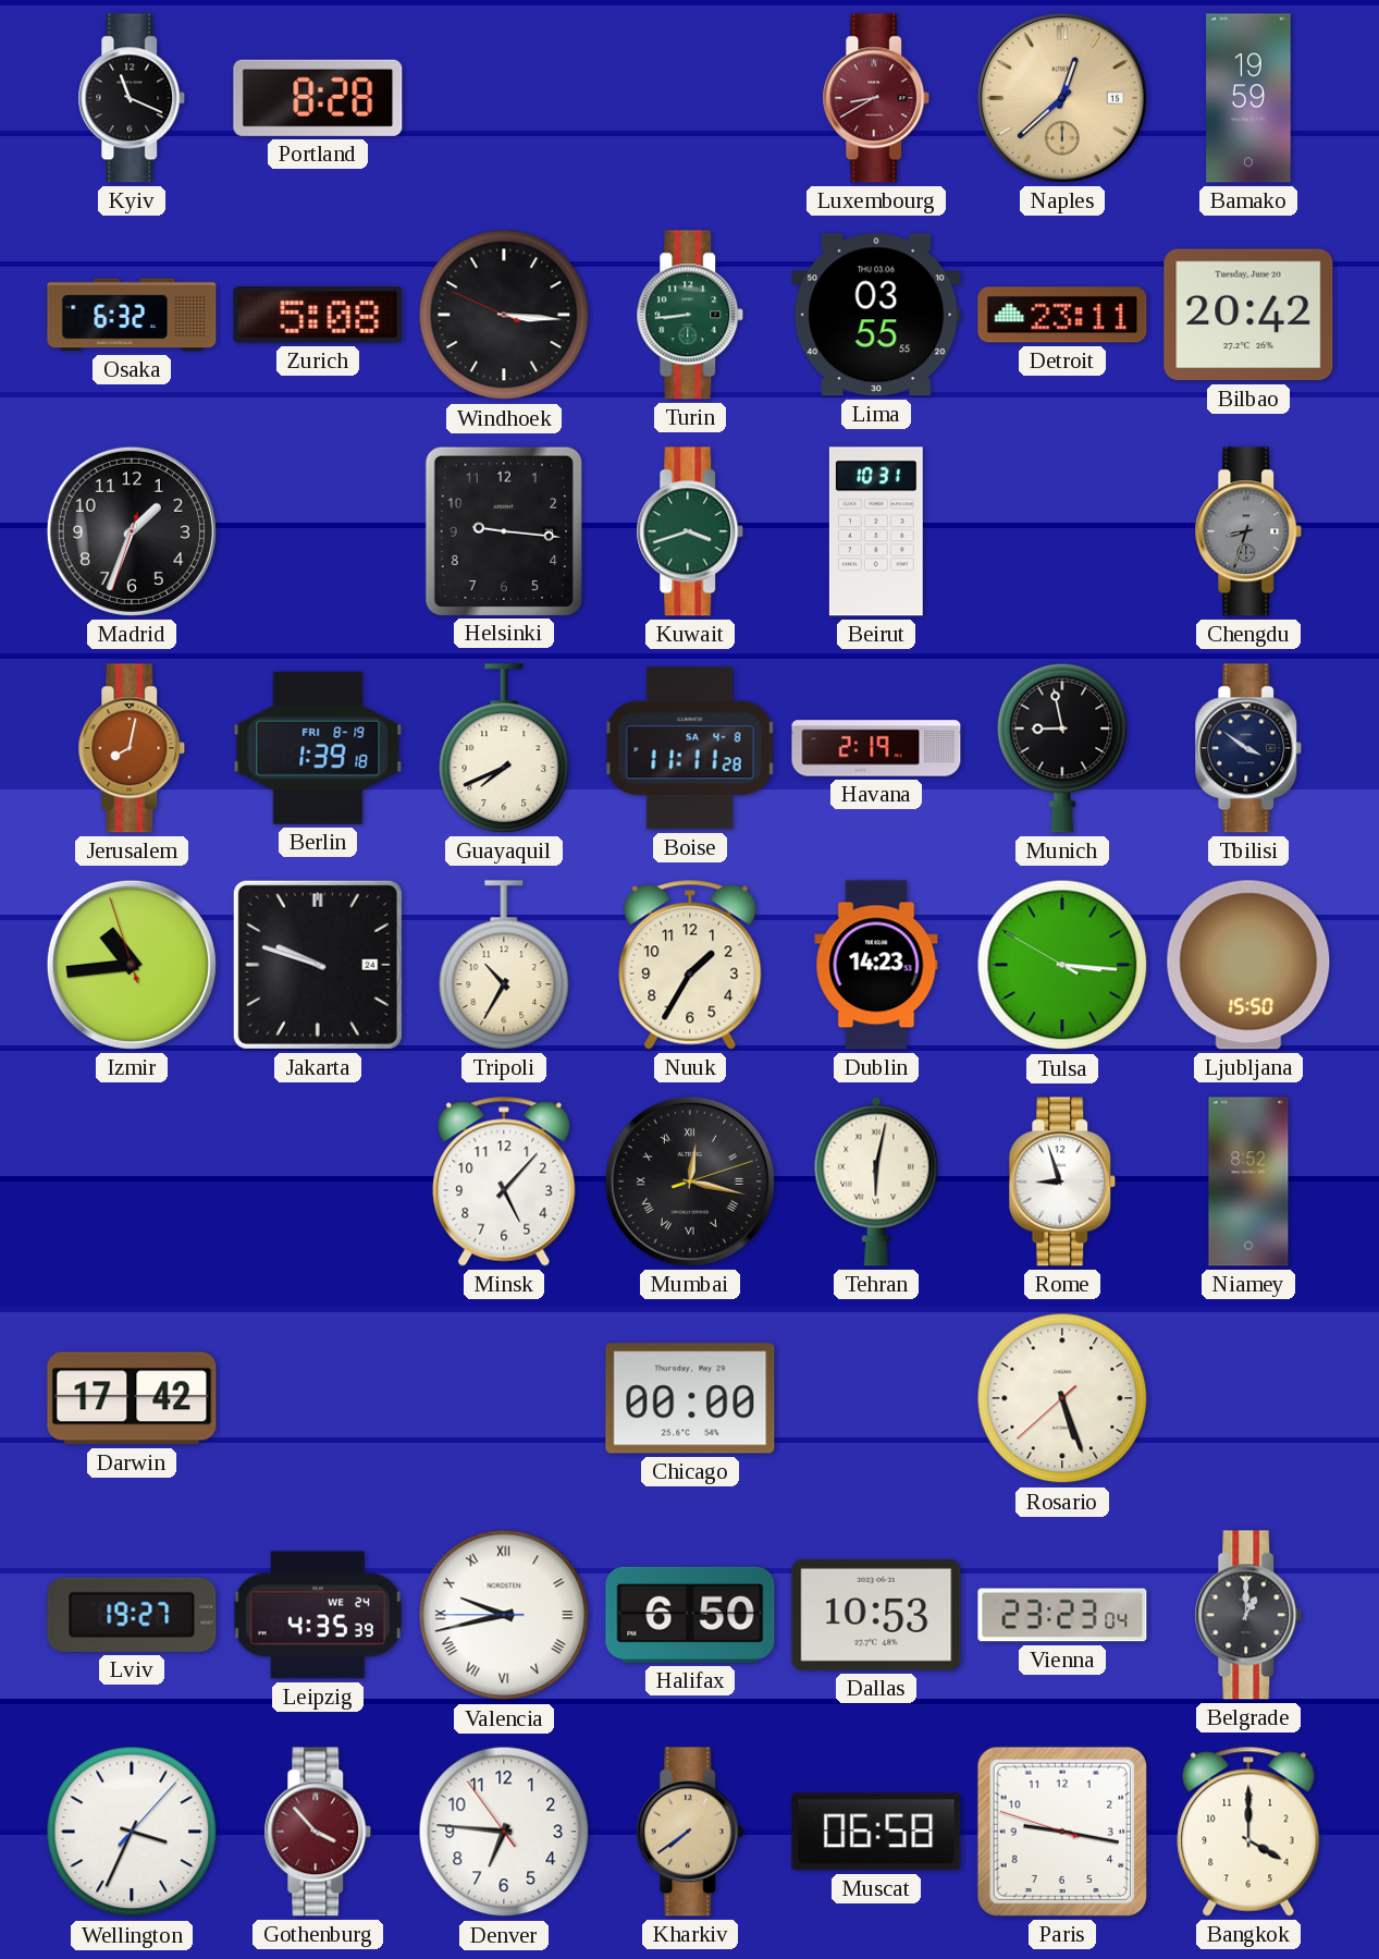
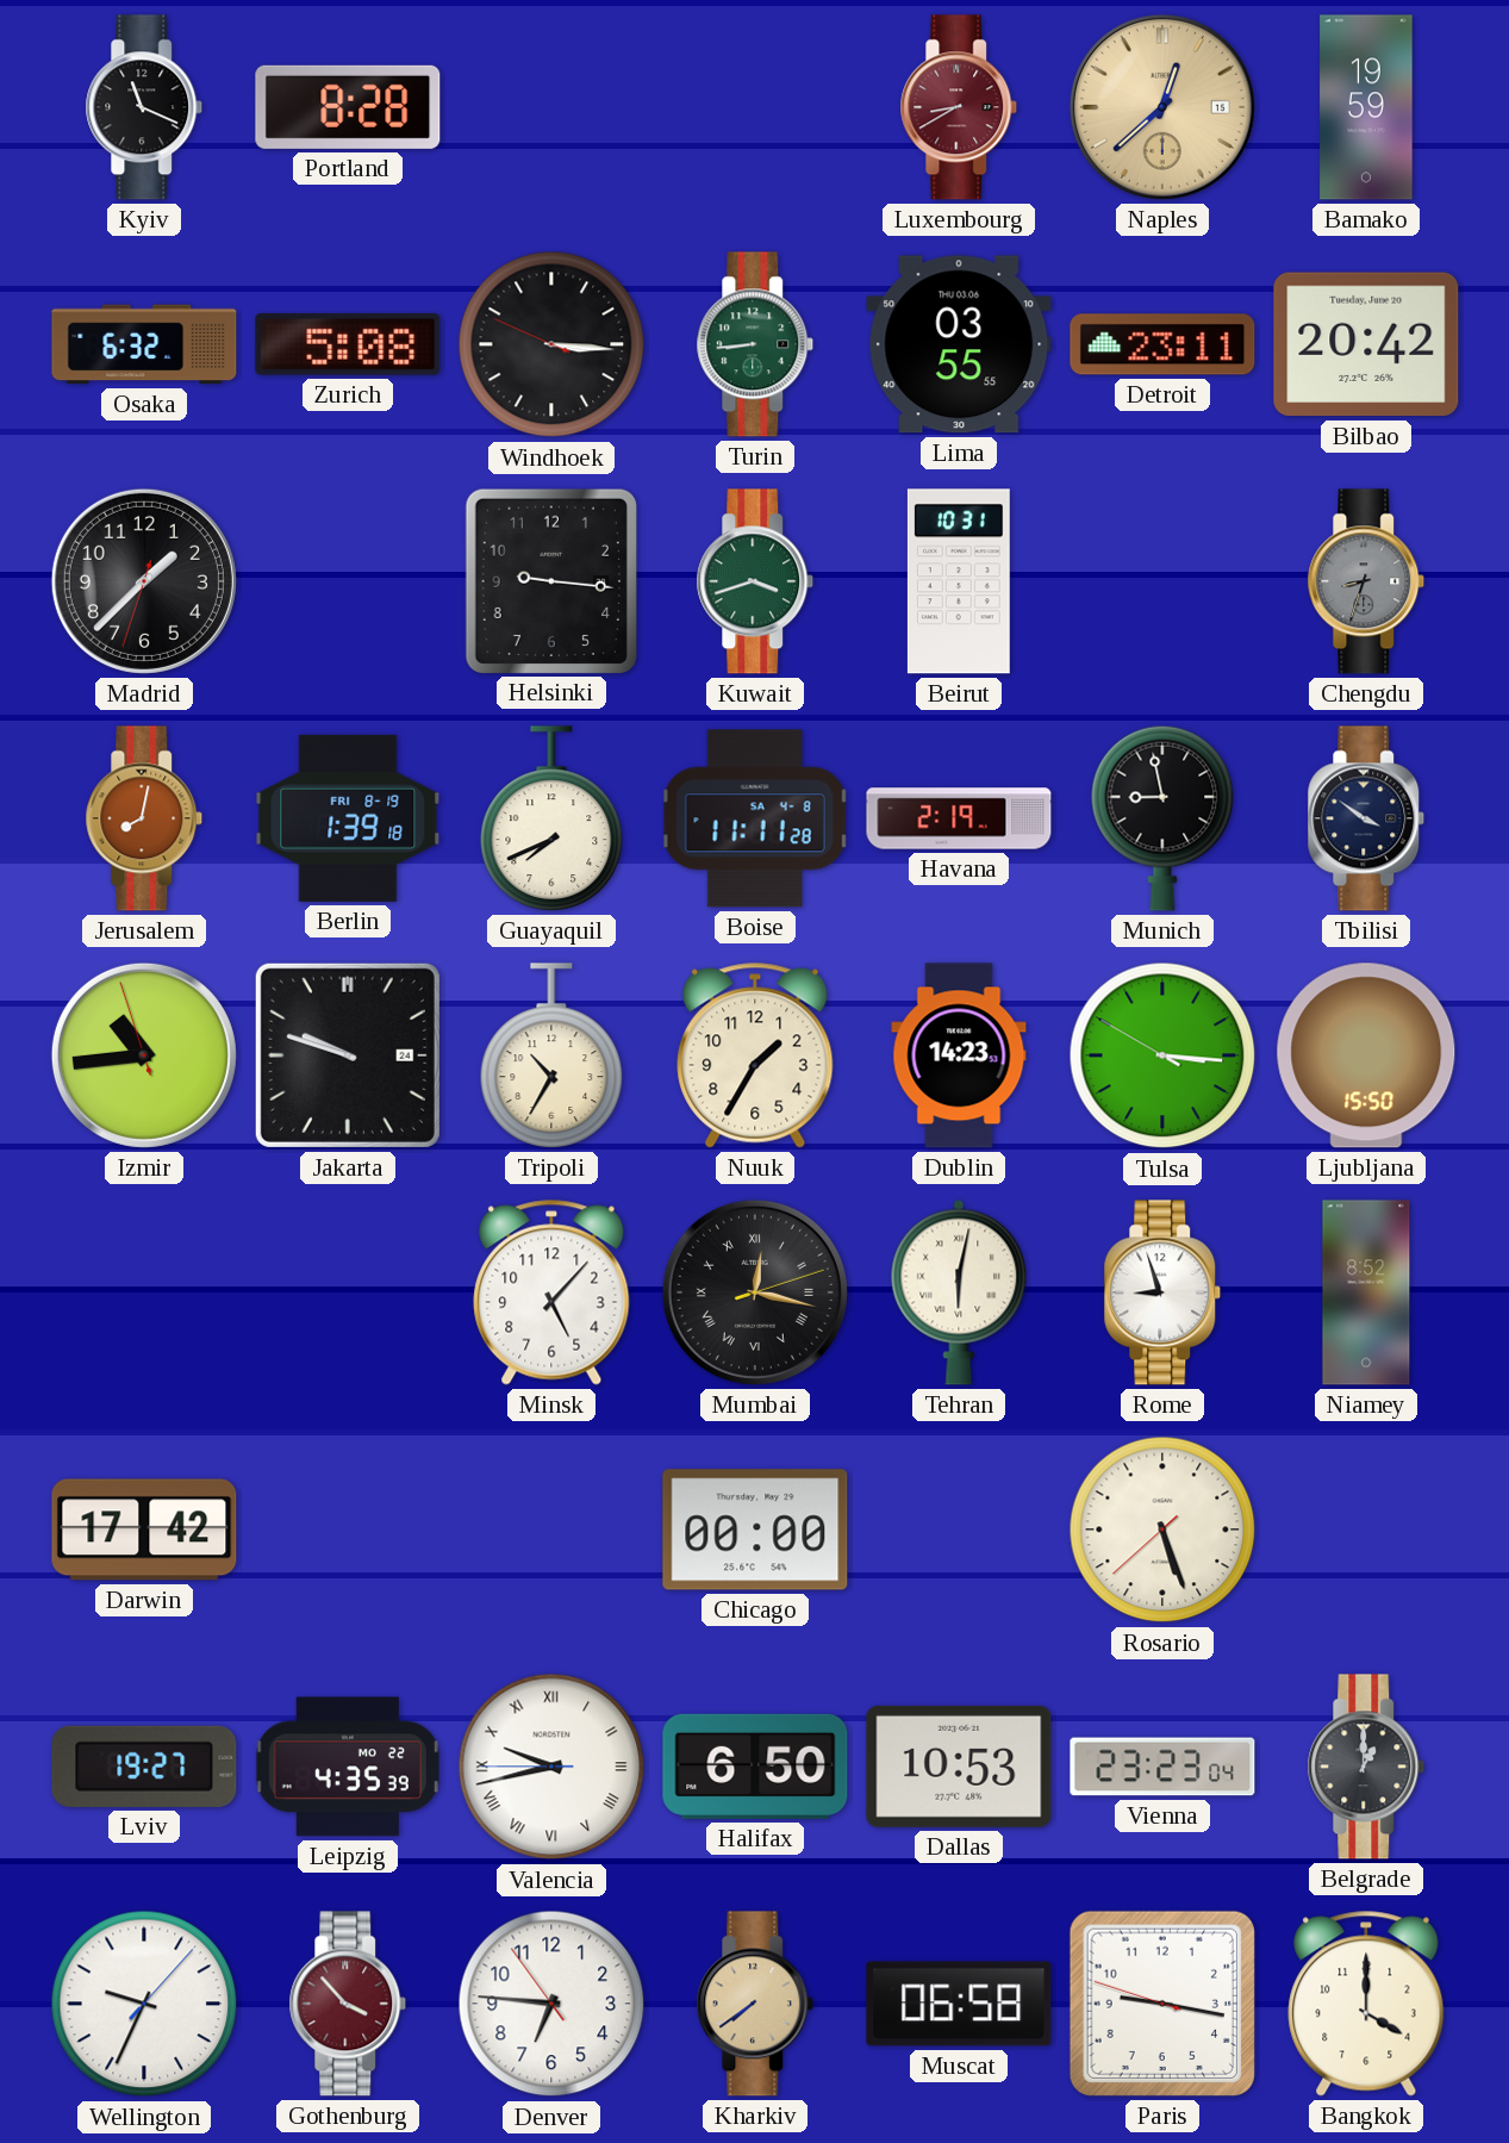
Madrid: 1:33 -> 1:37 (144, 581)
Leipzig date: WE 24 -> MO 22 (348, 1767)
Wellington: 3:34 -> 9:34 (144, 2004)
